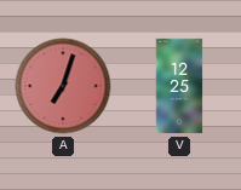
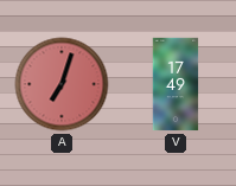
V: 12:25 -> 17:49 (176, 84)
